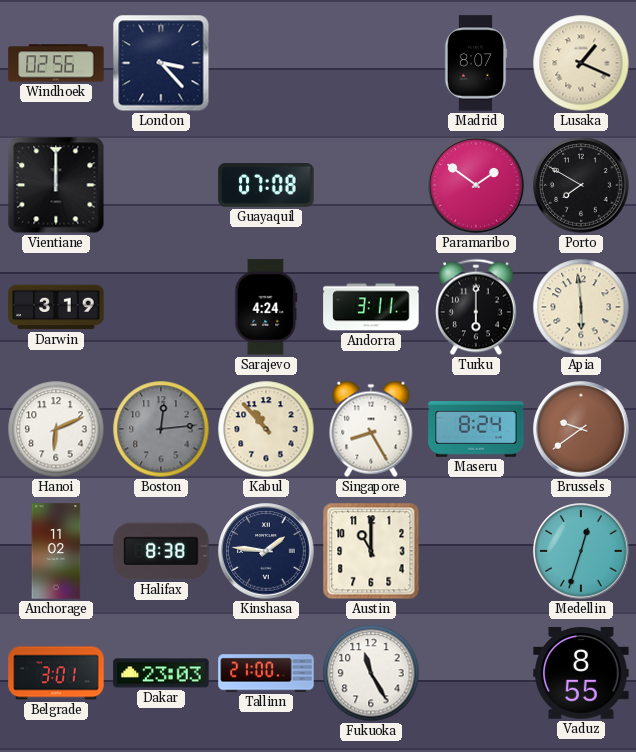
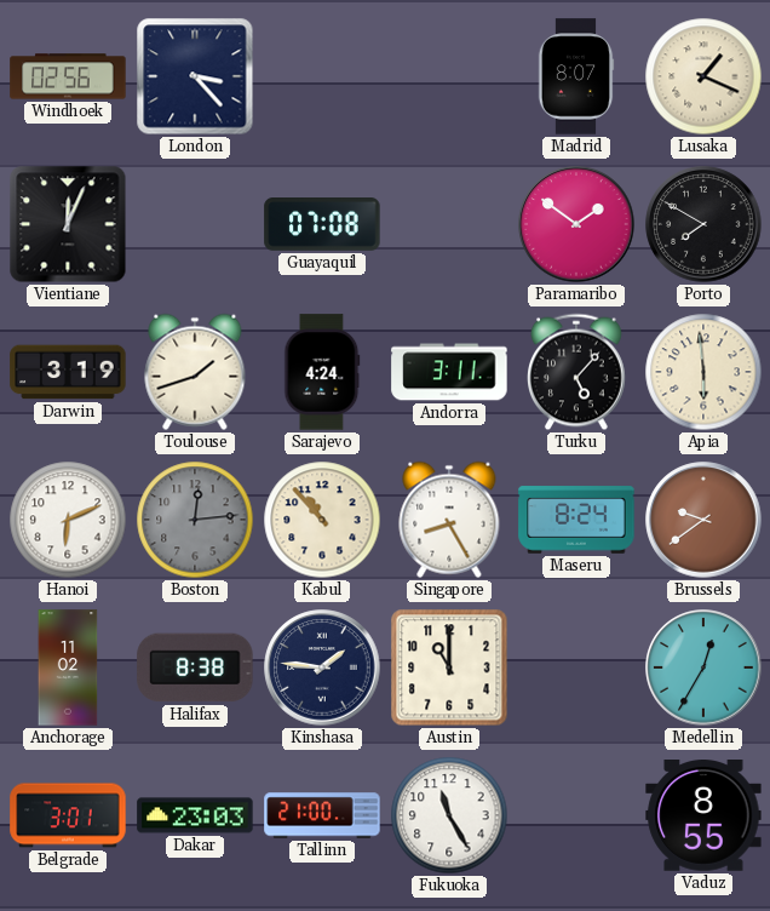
Vientiane: 12:00 -> 12:04 (68, 224)
Toulouse: none -> 1:42 (195, 372)
Turku: 6:00 -> 5:07 (577, 372)
Medellin: 12:33 -> 12:35 (703, 668)
